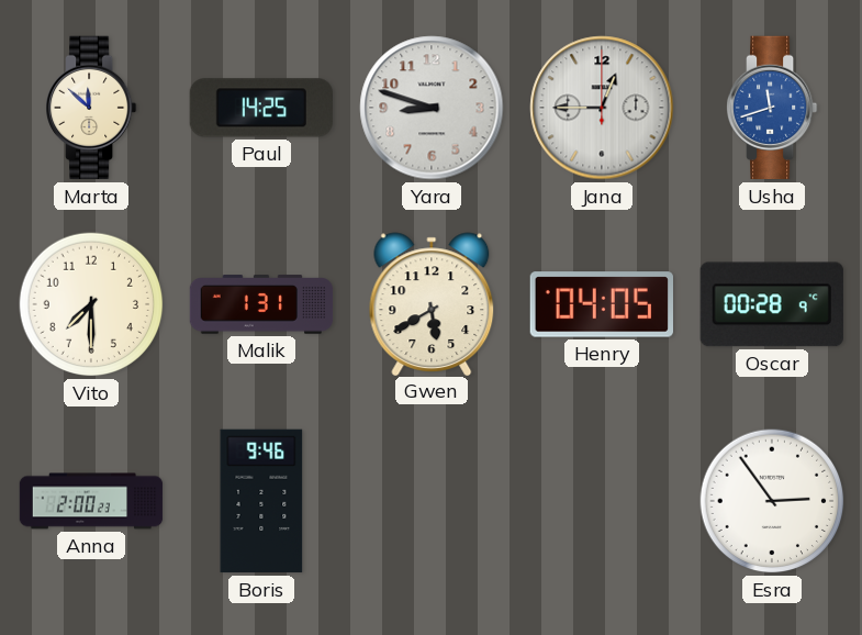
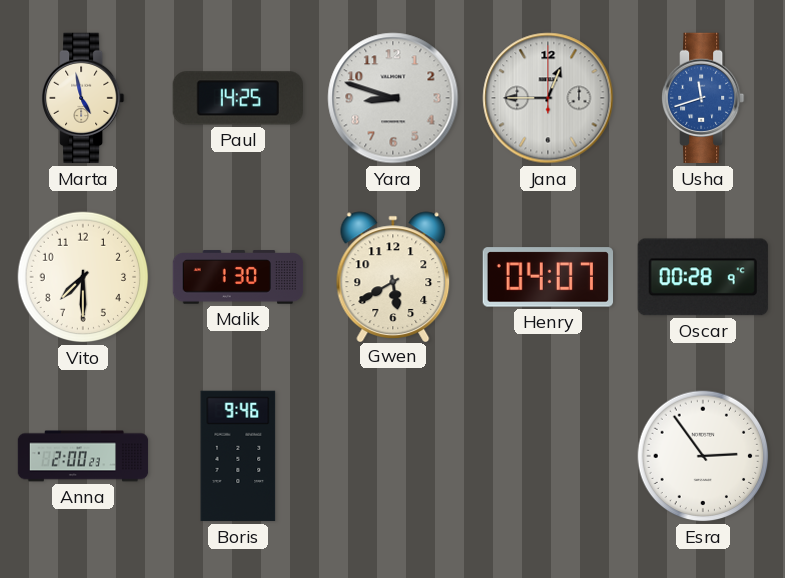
Marta: 11:52 -> 4:58 (84, 98)
Malik: 1:31 -> 1:30 (238, 277)
Henry: 04:05 -> 04:07 (547, 277)
